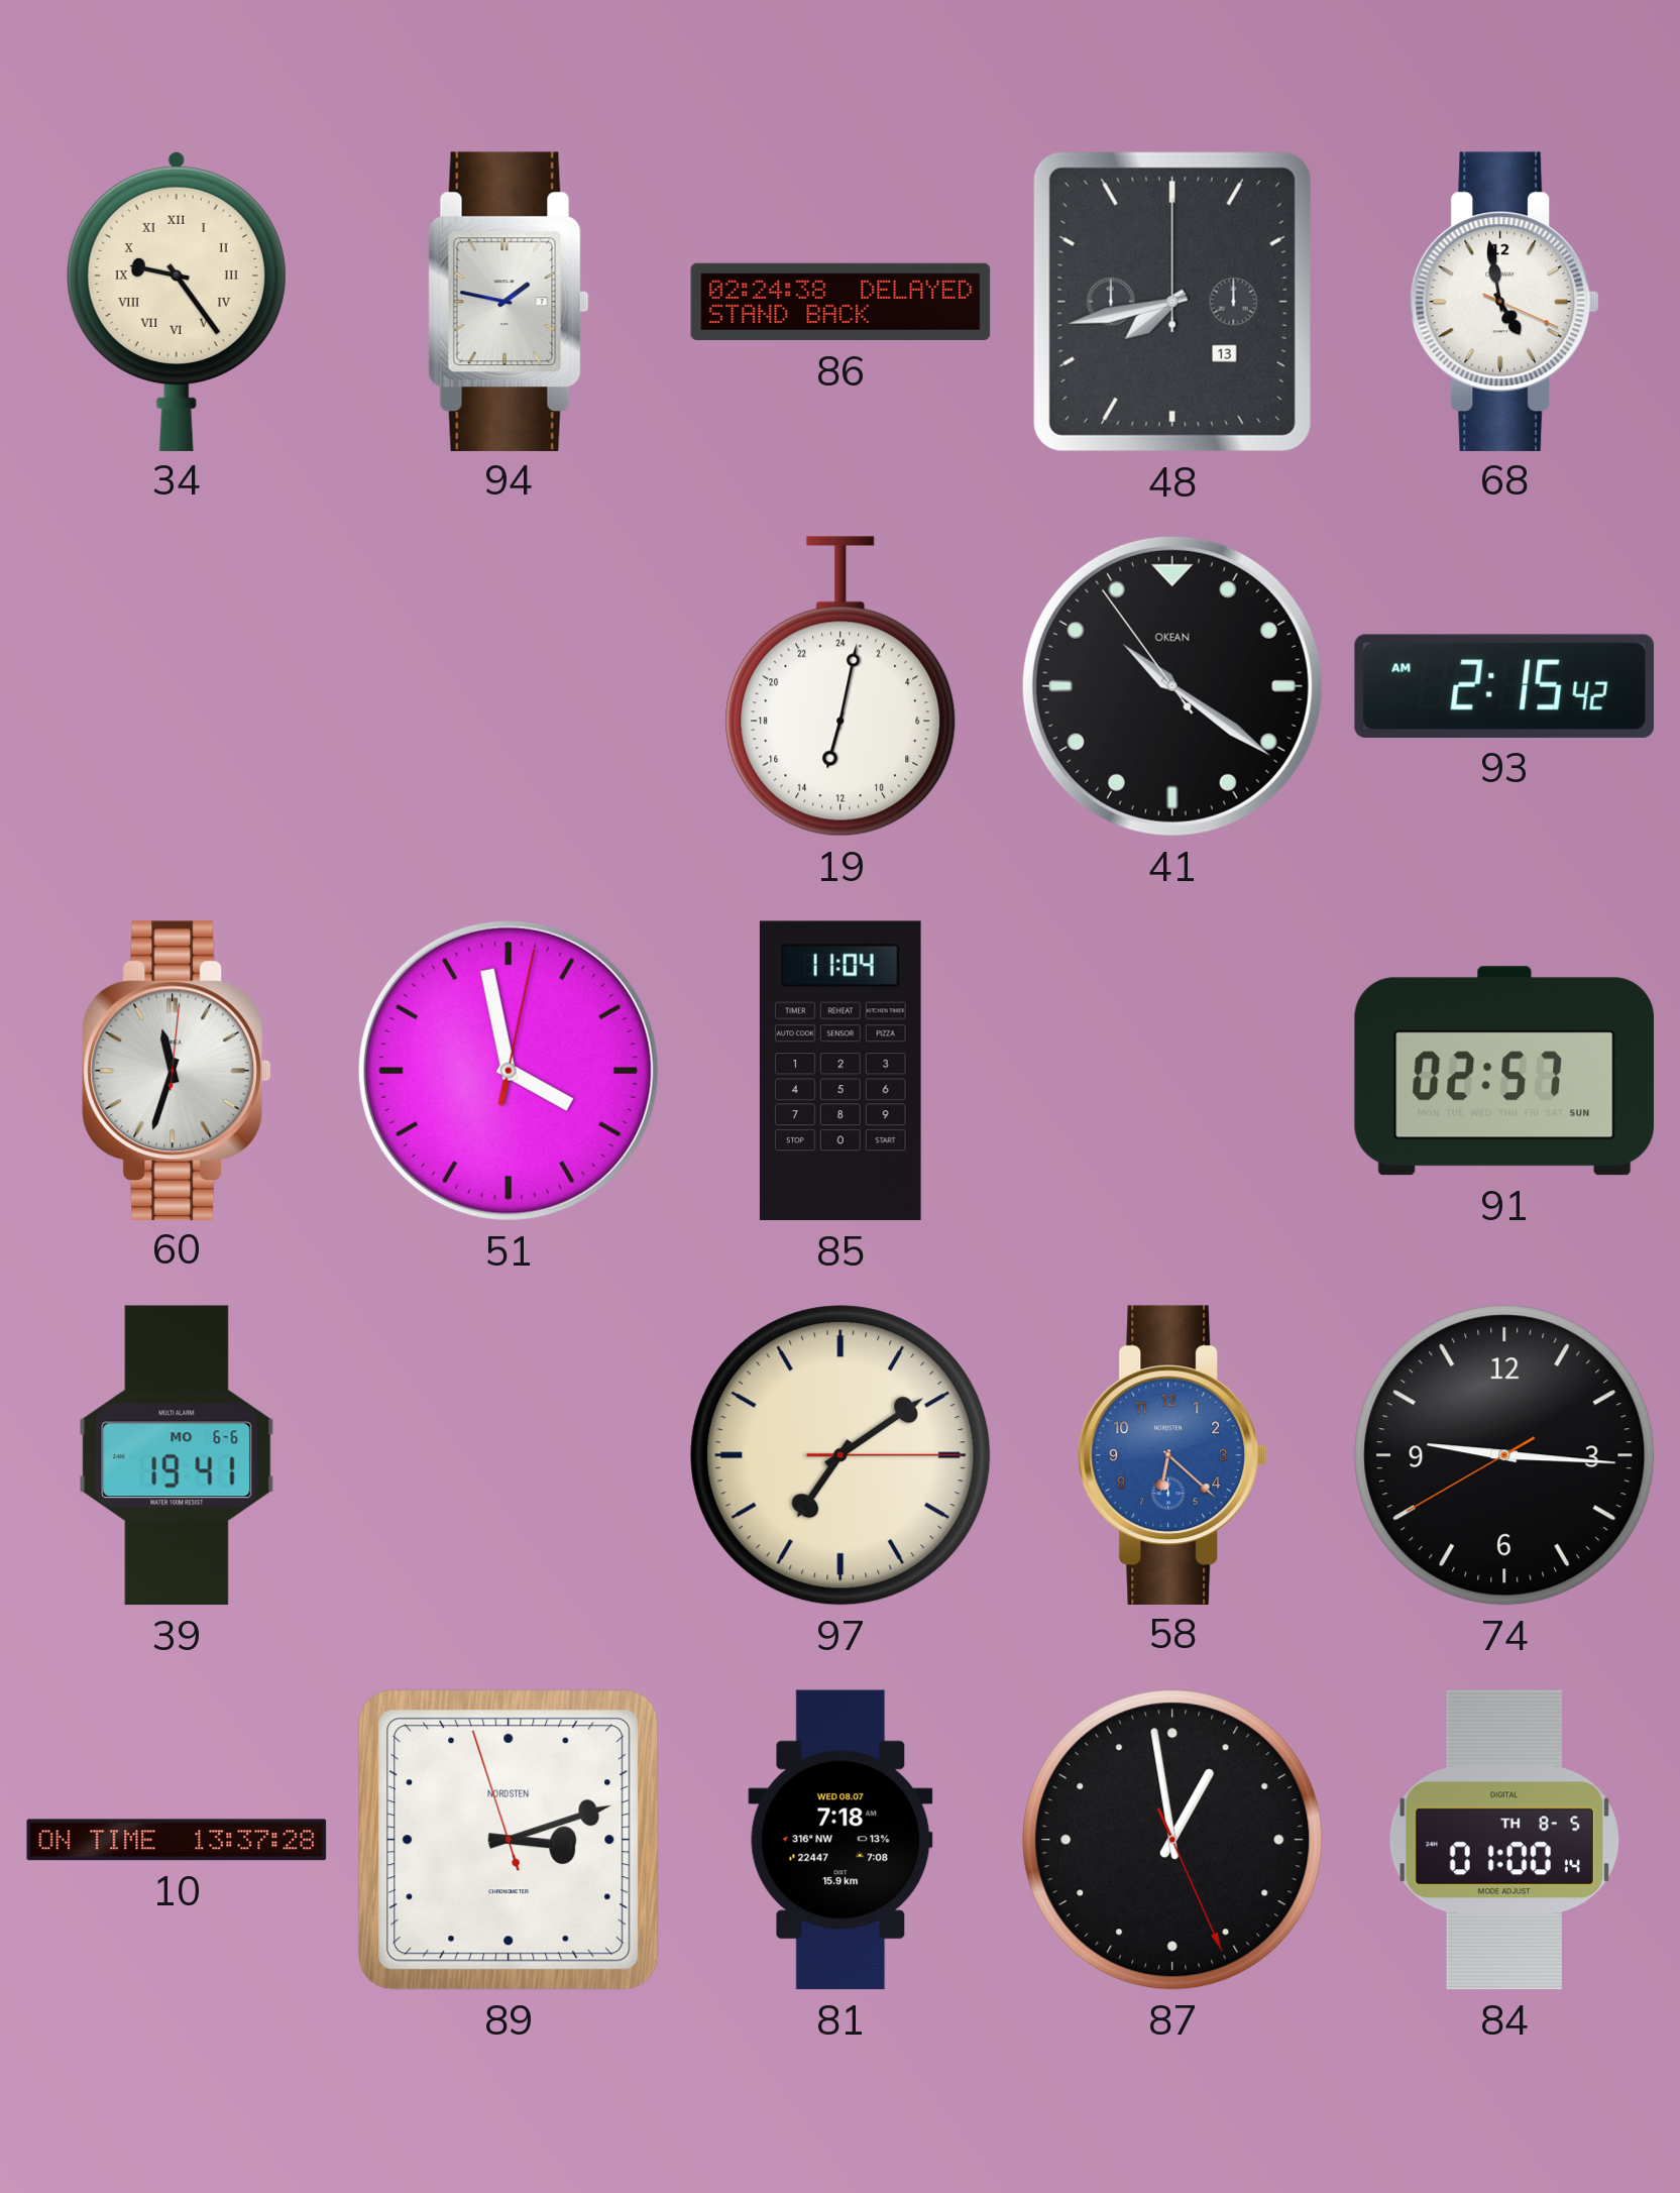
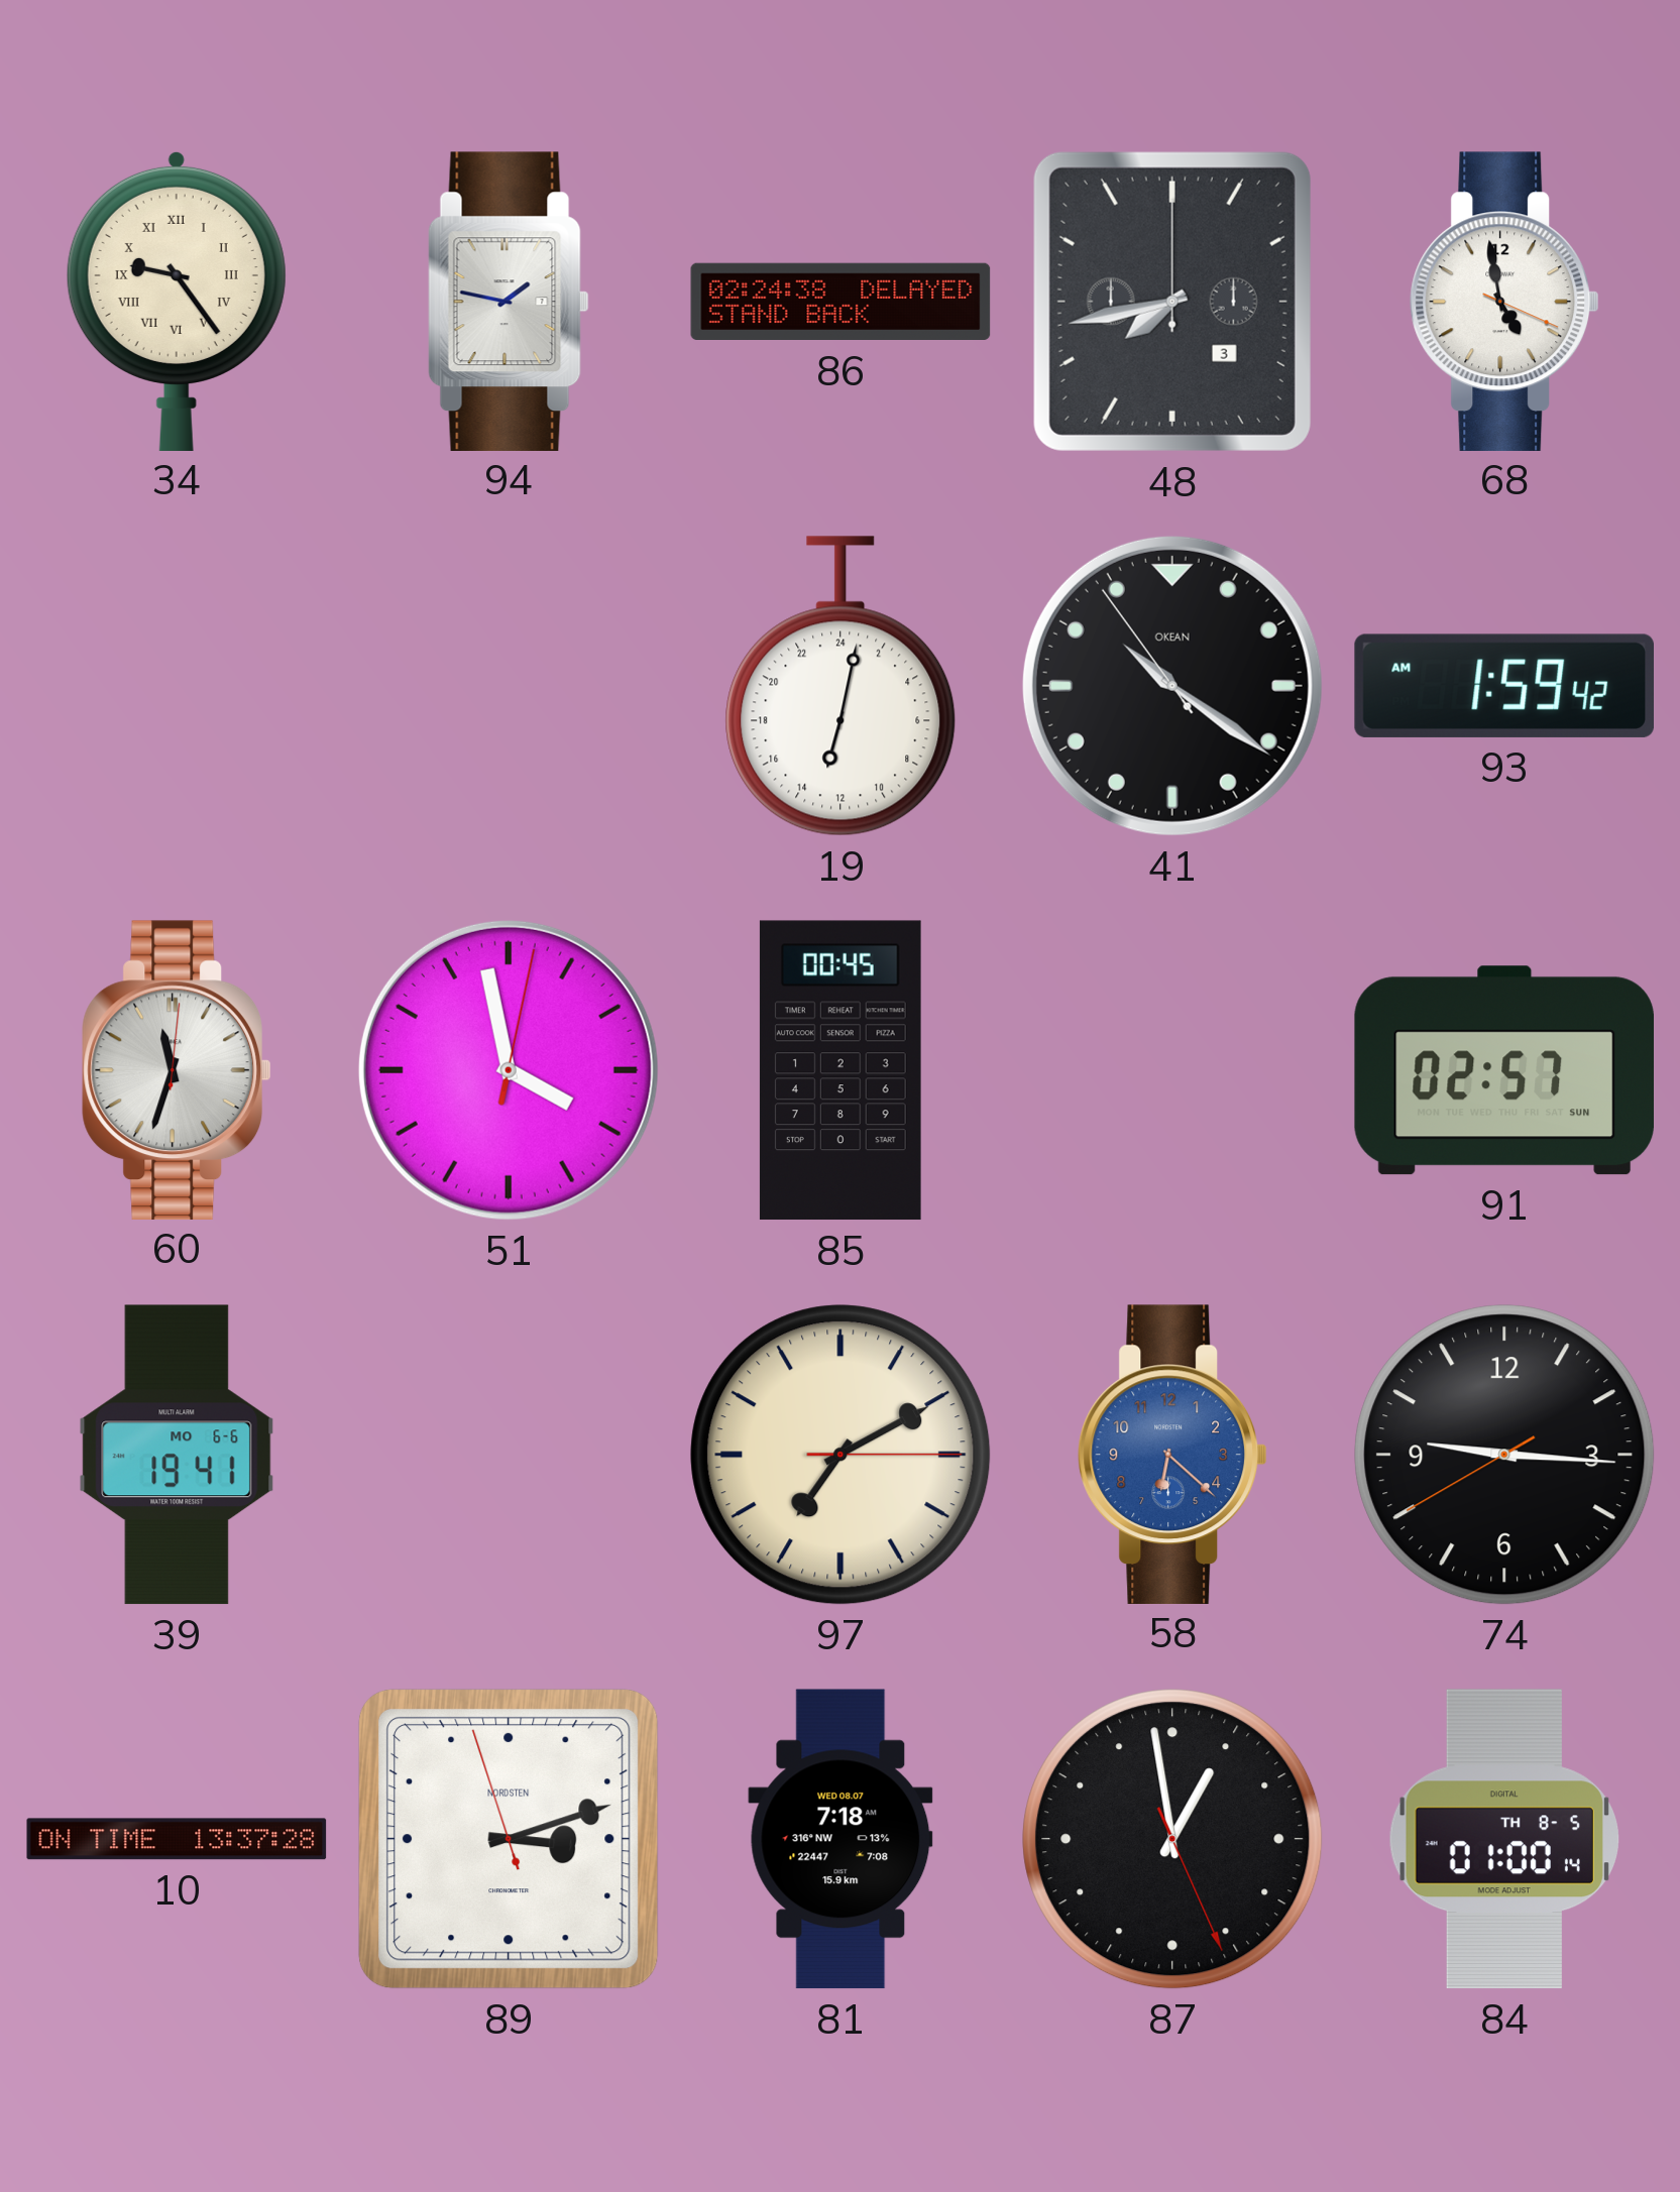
48 date: 13 -> 3 (1172, 302)
93: 2:15 -> 1:59 (1503, 686)
85: 11:04 -> 00:45 (841, 1070)
97: 7:09 -> 7:10 (841, 1455)
